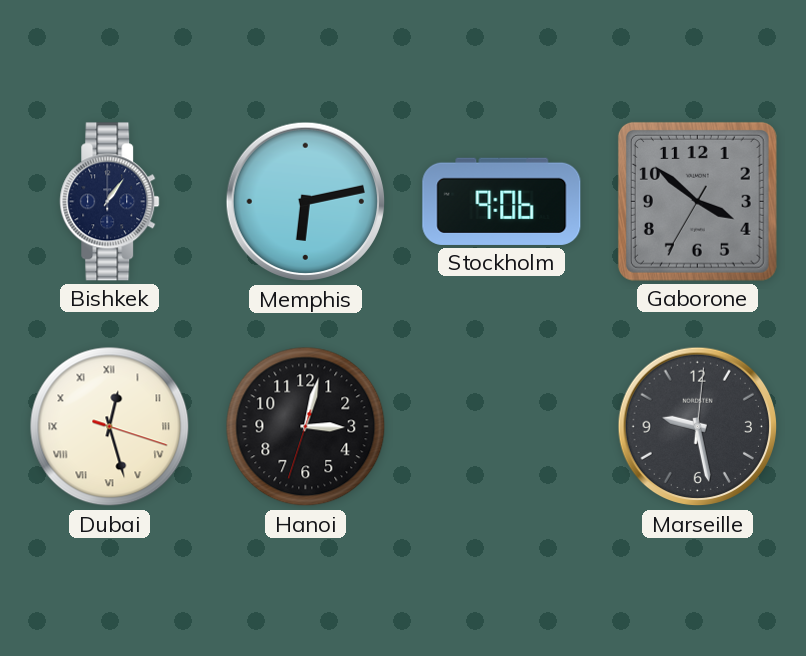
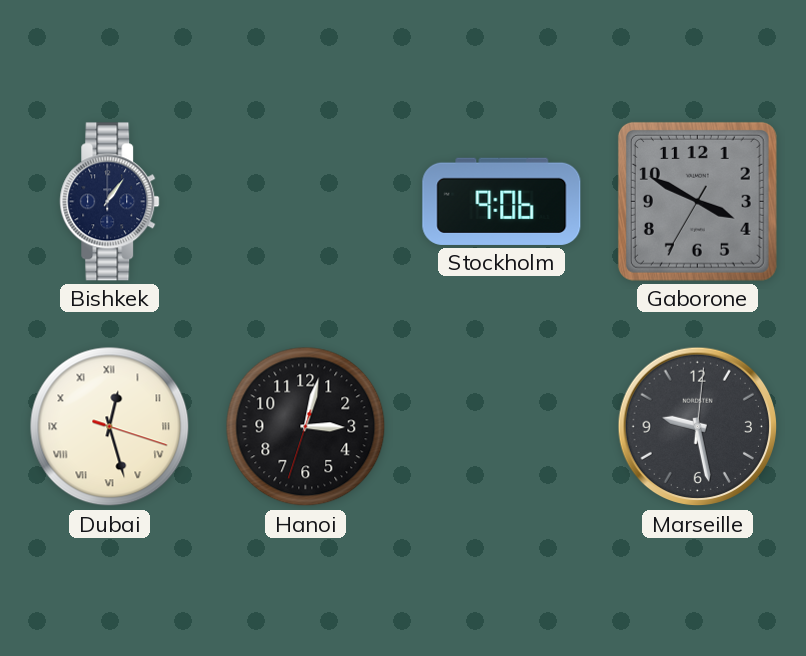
Memphis: 6:13 -> none (306, 202)
Gaborone: 3:51 -> 3:49 (697, 201)
